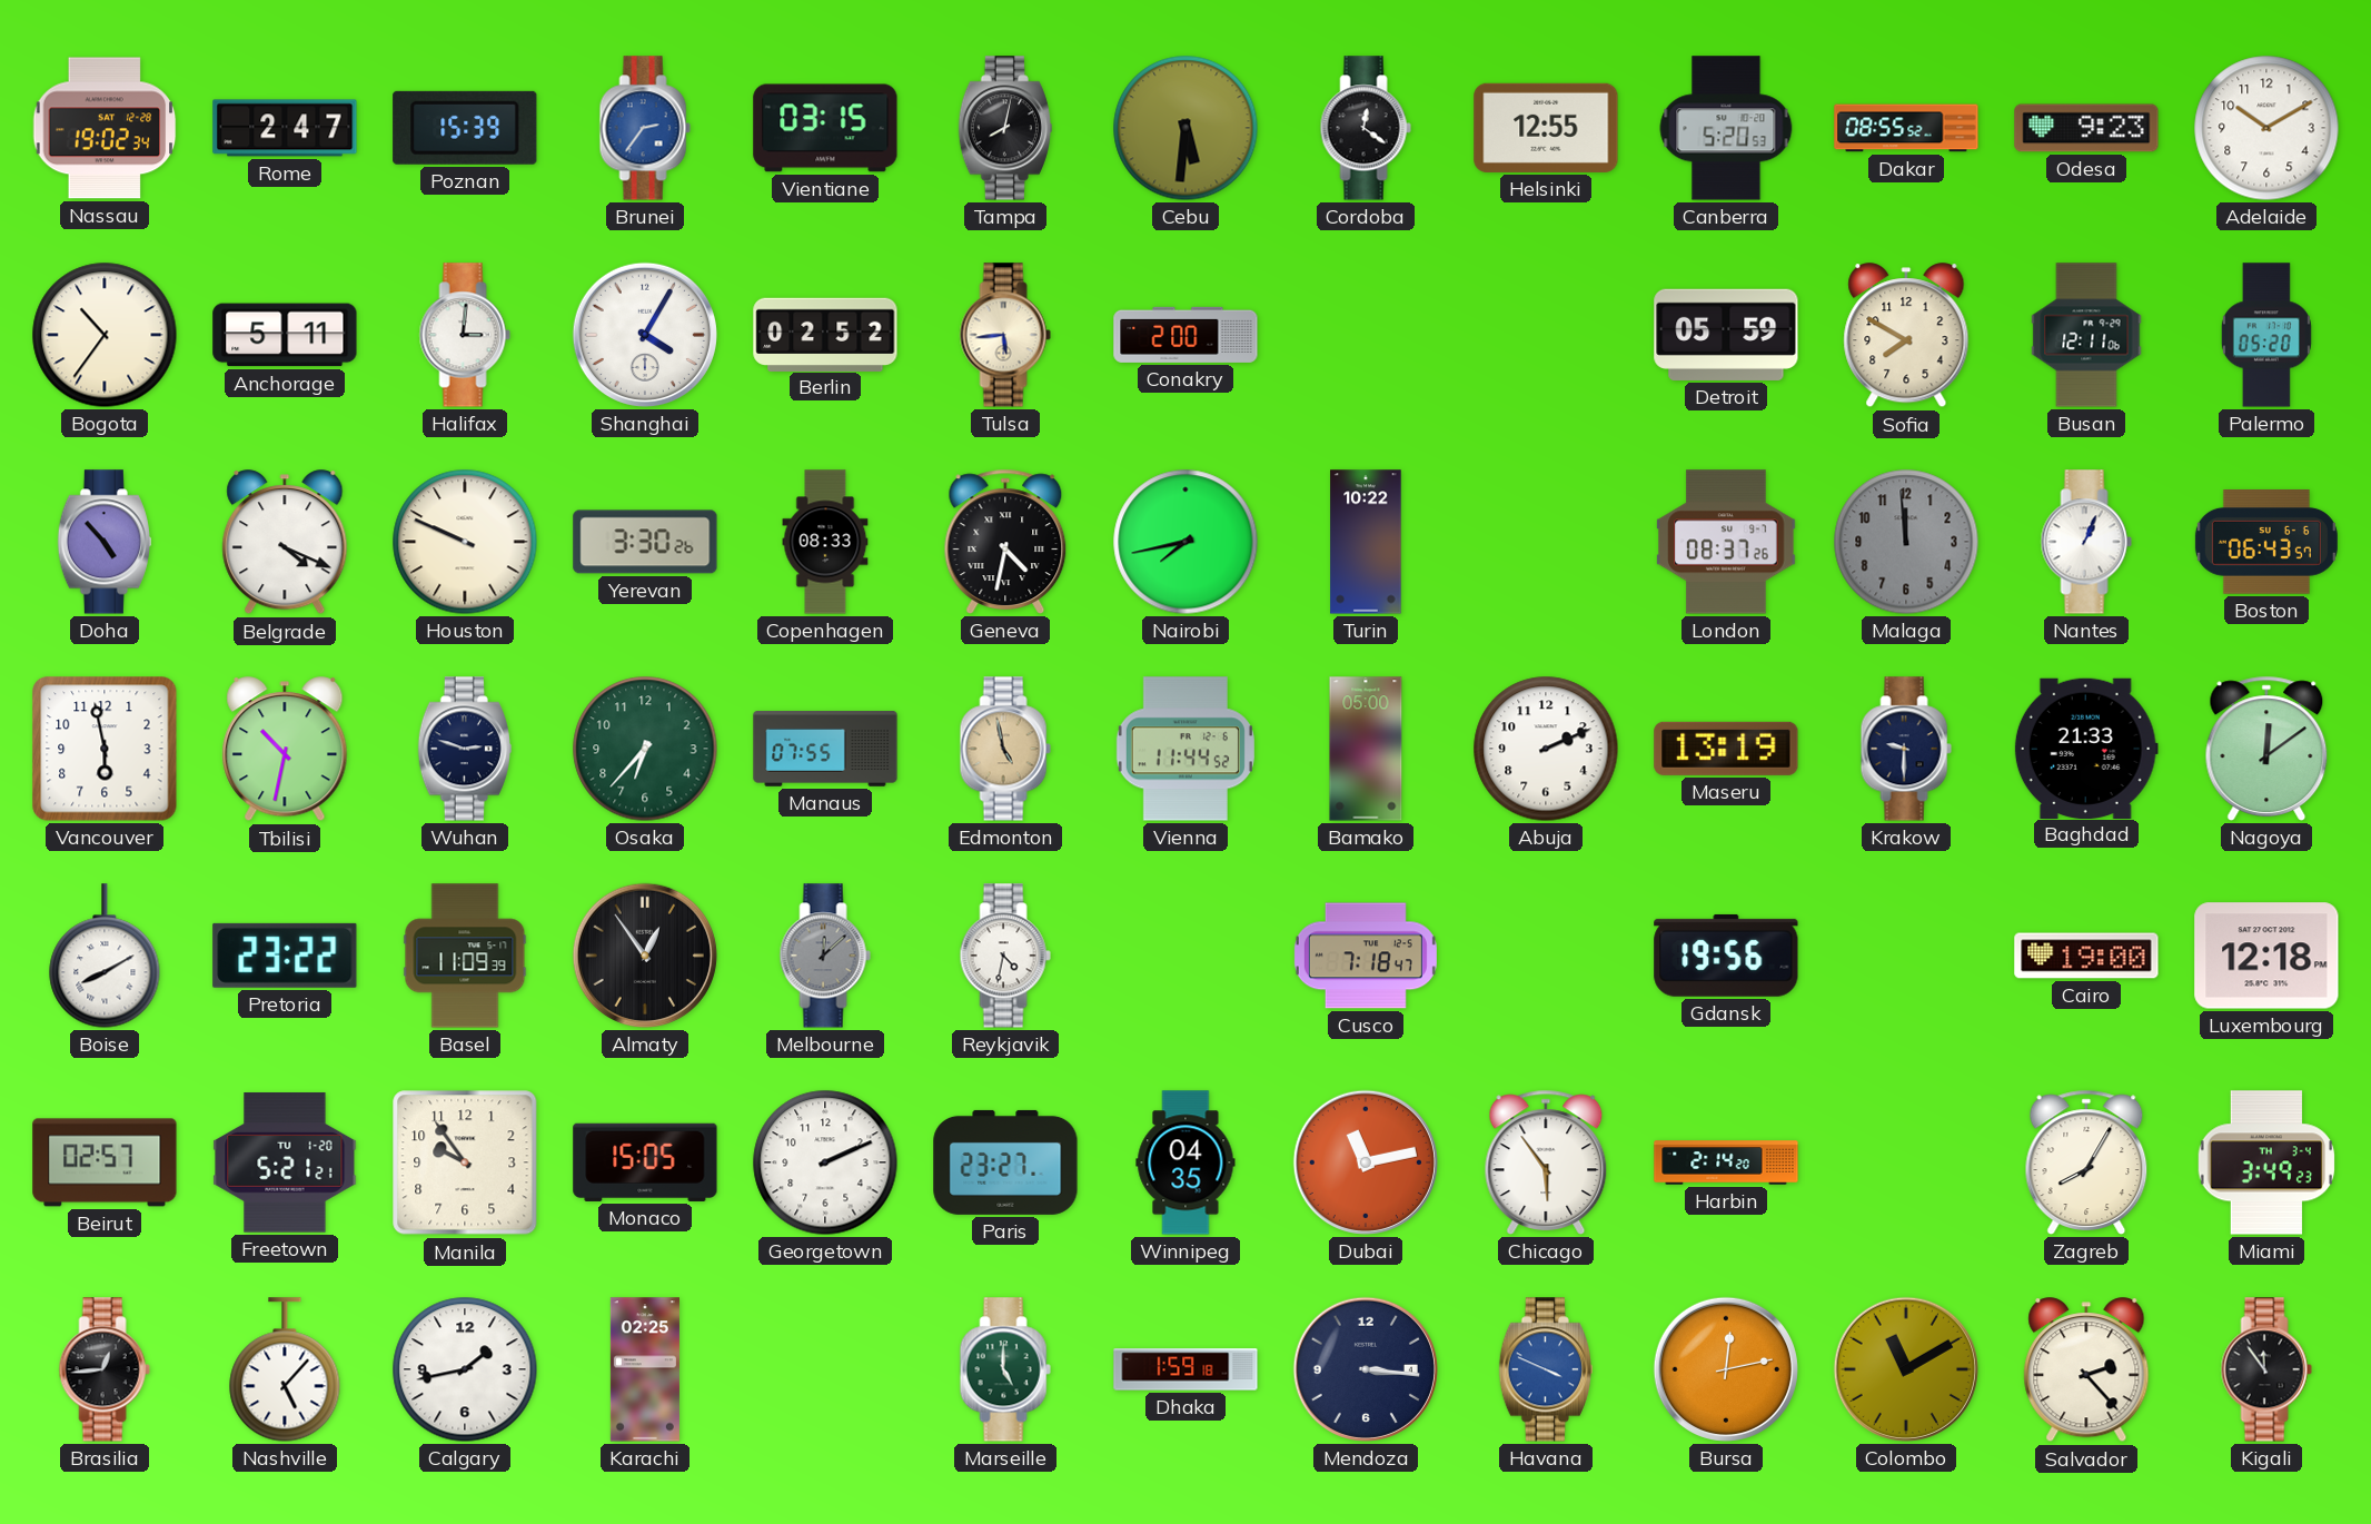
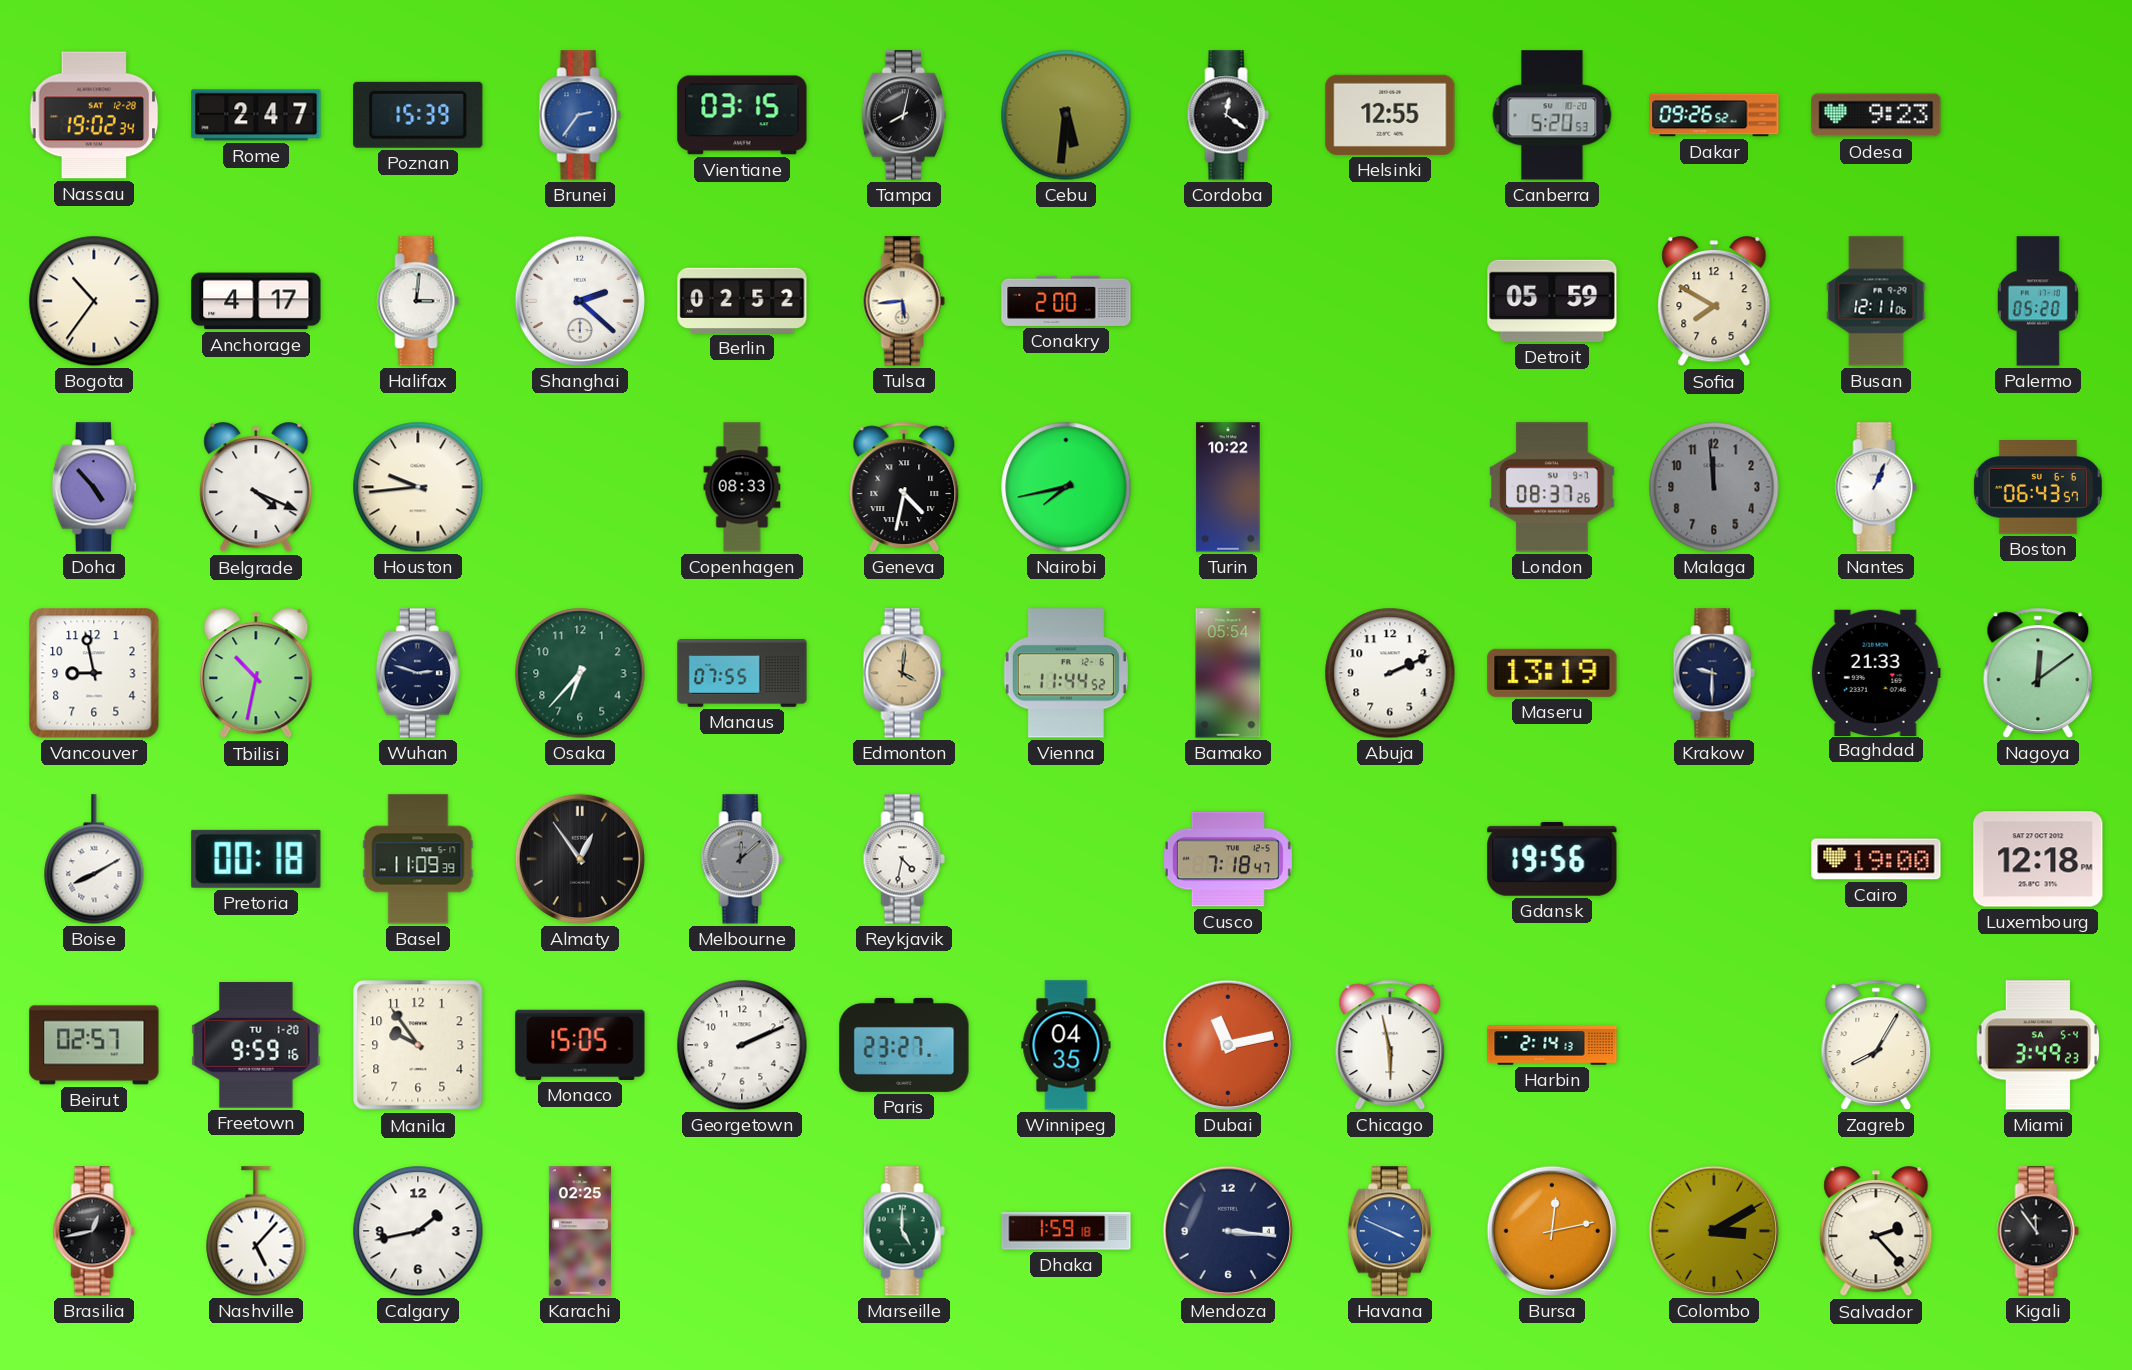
Dakar: 08:55 -> 09:26 (1714, 115)
Adelaide: 10:10 -> none (2266, 128)
Anchorage: 5:11 -> 4:17 (256, 301)
Shanghai: 4:05 -> 2:22 (580, 301)
Houston: 9:49 -> 9:44 (418, 487)
Yerevan: 3:30 -> none (645, 542)
Vancouver: 5:58 -> 8:58 (94, 673)
Edmonton: 4:58 -> 4:01 (904, 673)
Bamako: 05:00 -> 05:54 (1228, 673)
Pretoria: 23:22 -> 00:18 (256, 859)
Freetown: 5:21 -> 9:59 (256, 1045)
Chicago: 5:54 -> 5:58 (1390, 1045)
Harbin: 2:14:20 -> 2:14:13 (1552, 1045)
Miami date: TH 3-4 -> SA 5-4 (2038, 1045)
Brasilia: 12:44 -> 12:43 (94, 1231)
Colombo: 11:10 -> 3:10 (1714, 1231)
